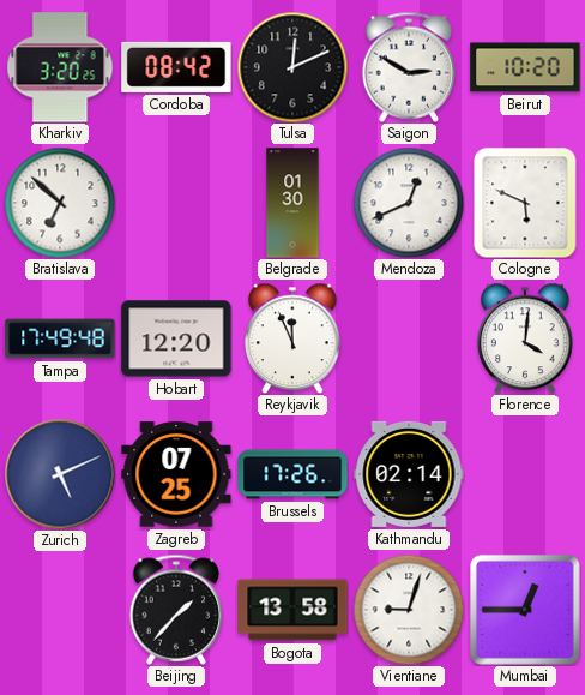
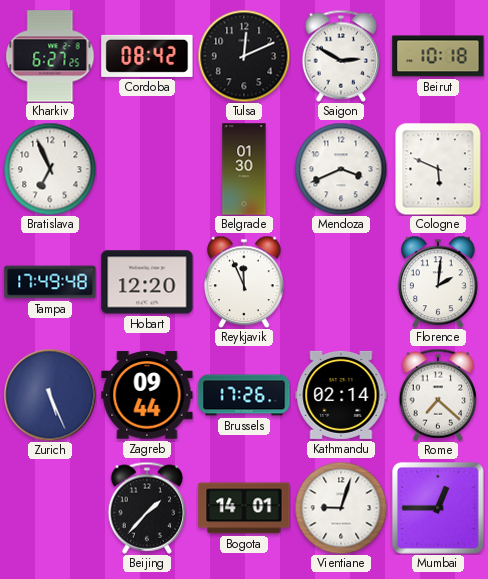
Kharkiv: 3:20 -> 6:27 (50, 56)
Beirut: 10:20 -> 10:18 (438, 56)
Bratislava: 6:52 -> 6:56 (50, 169)
Mendoza: 12:41 -> 3:41 (341, 169)
Florence: 4:01 -> 2:01 (439, 282)
Zurich: 5:11 -> 5:26 (50, 395)
Zagreb: 07:25 -> 09:44 (147, 395)
Rome: none -> 7:22 (438, 395)
Bogota: 13:58 -> 14:01 (244, 508)
